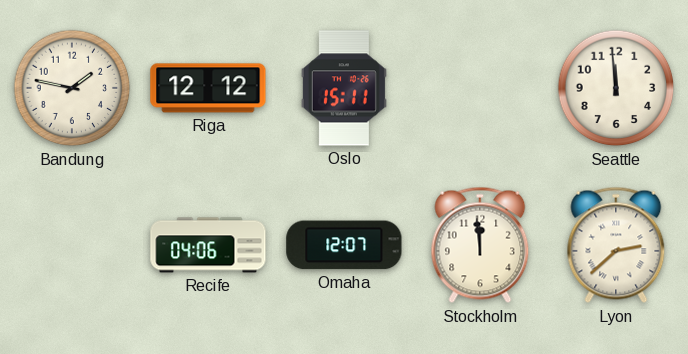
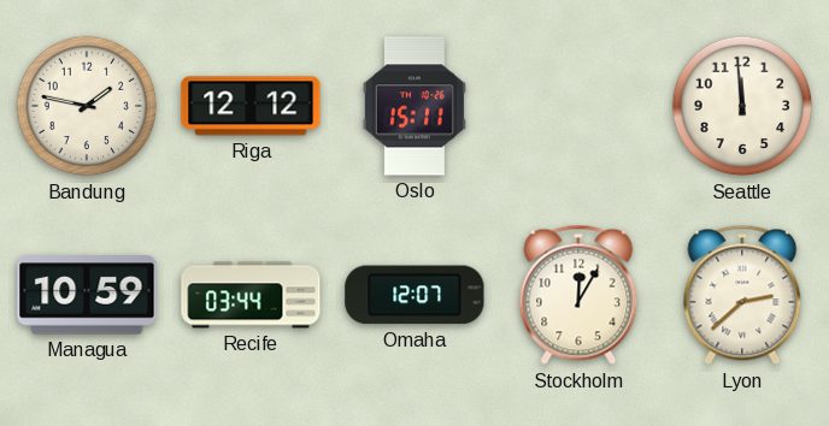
Managua: none -> 10:59 (87, 295)
Recife: 04:06 -> 03:44 (251, 295)
Stockholm: 11:59 -> 12:05 (578, 295)
